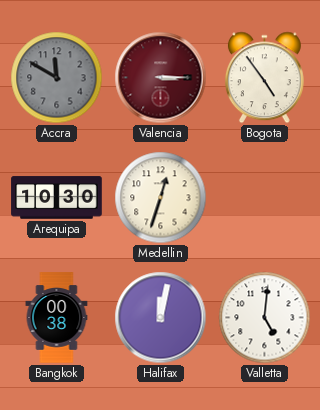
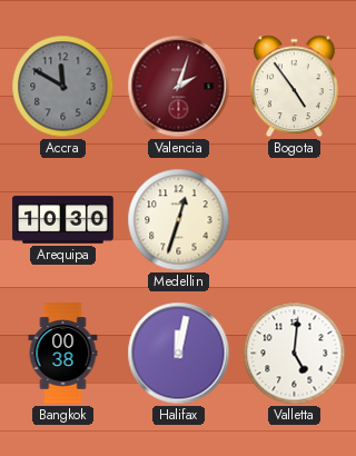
Valencia: 3:15 -> 2:03 (179, 87)
